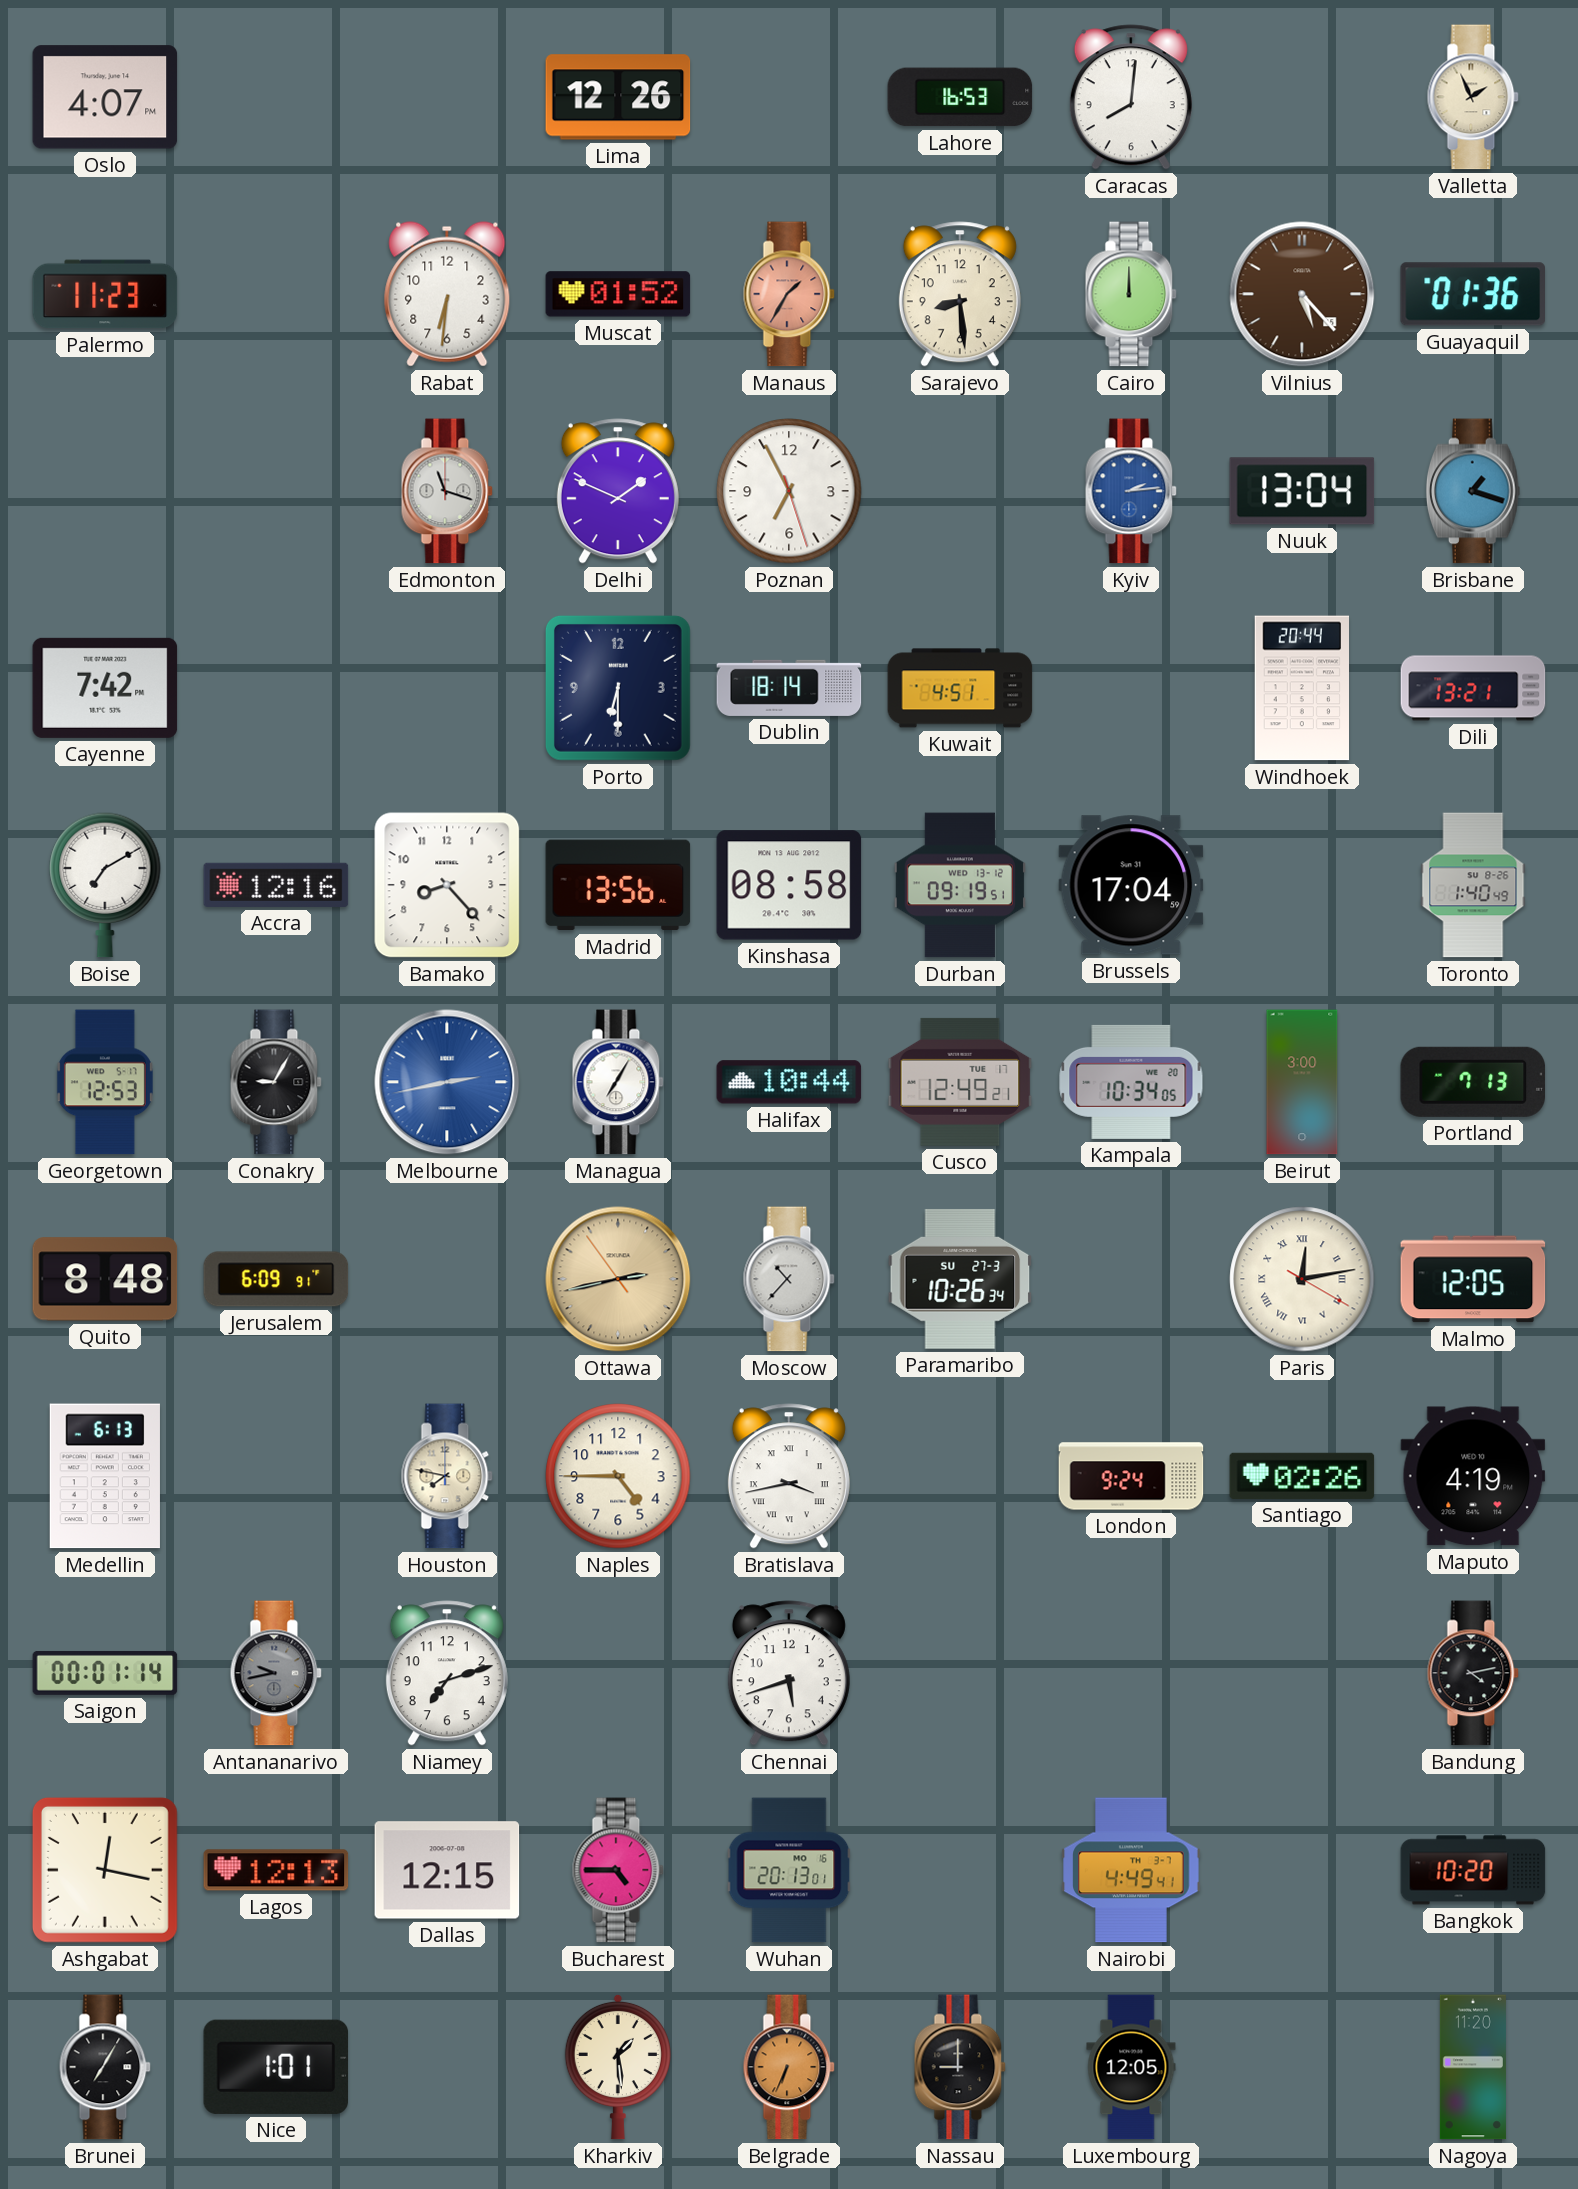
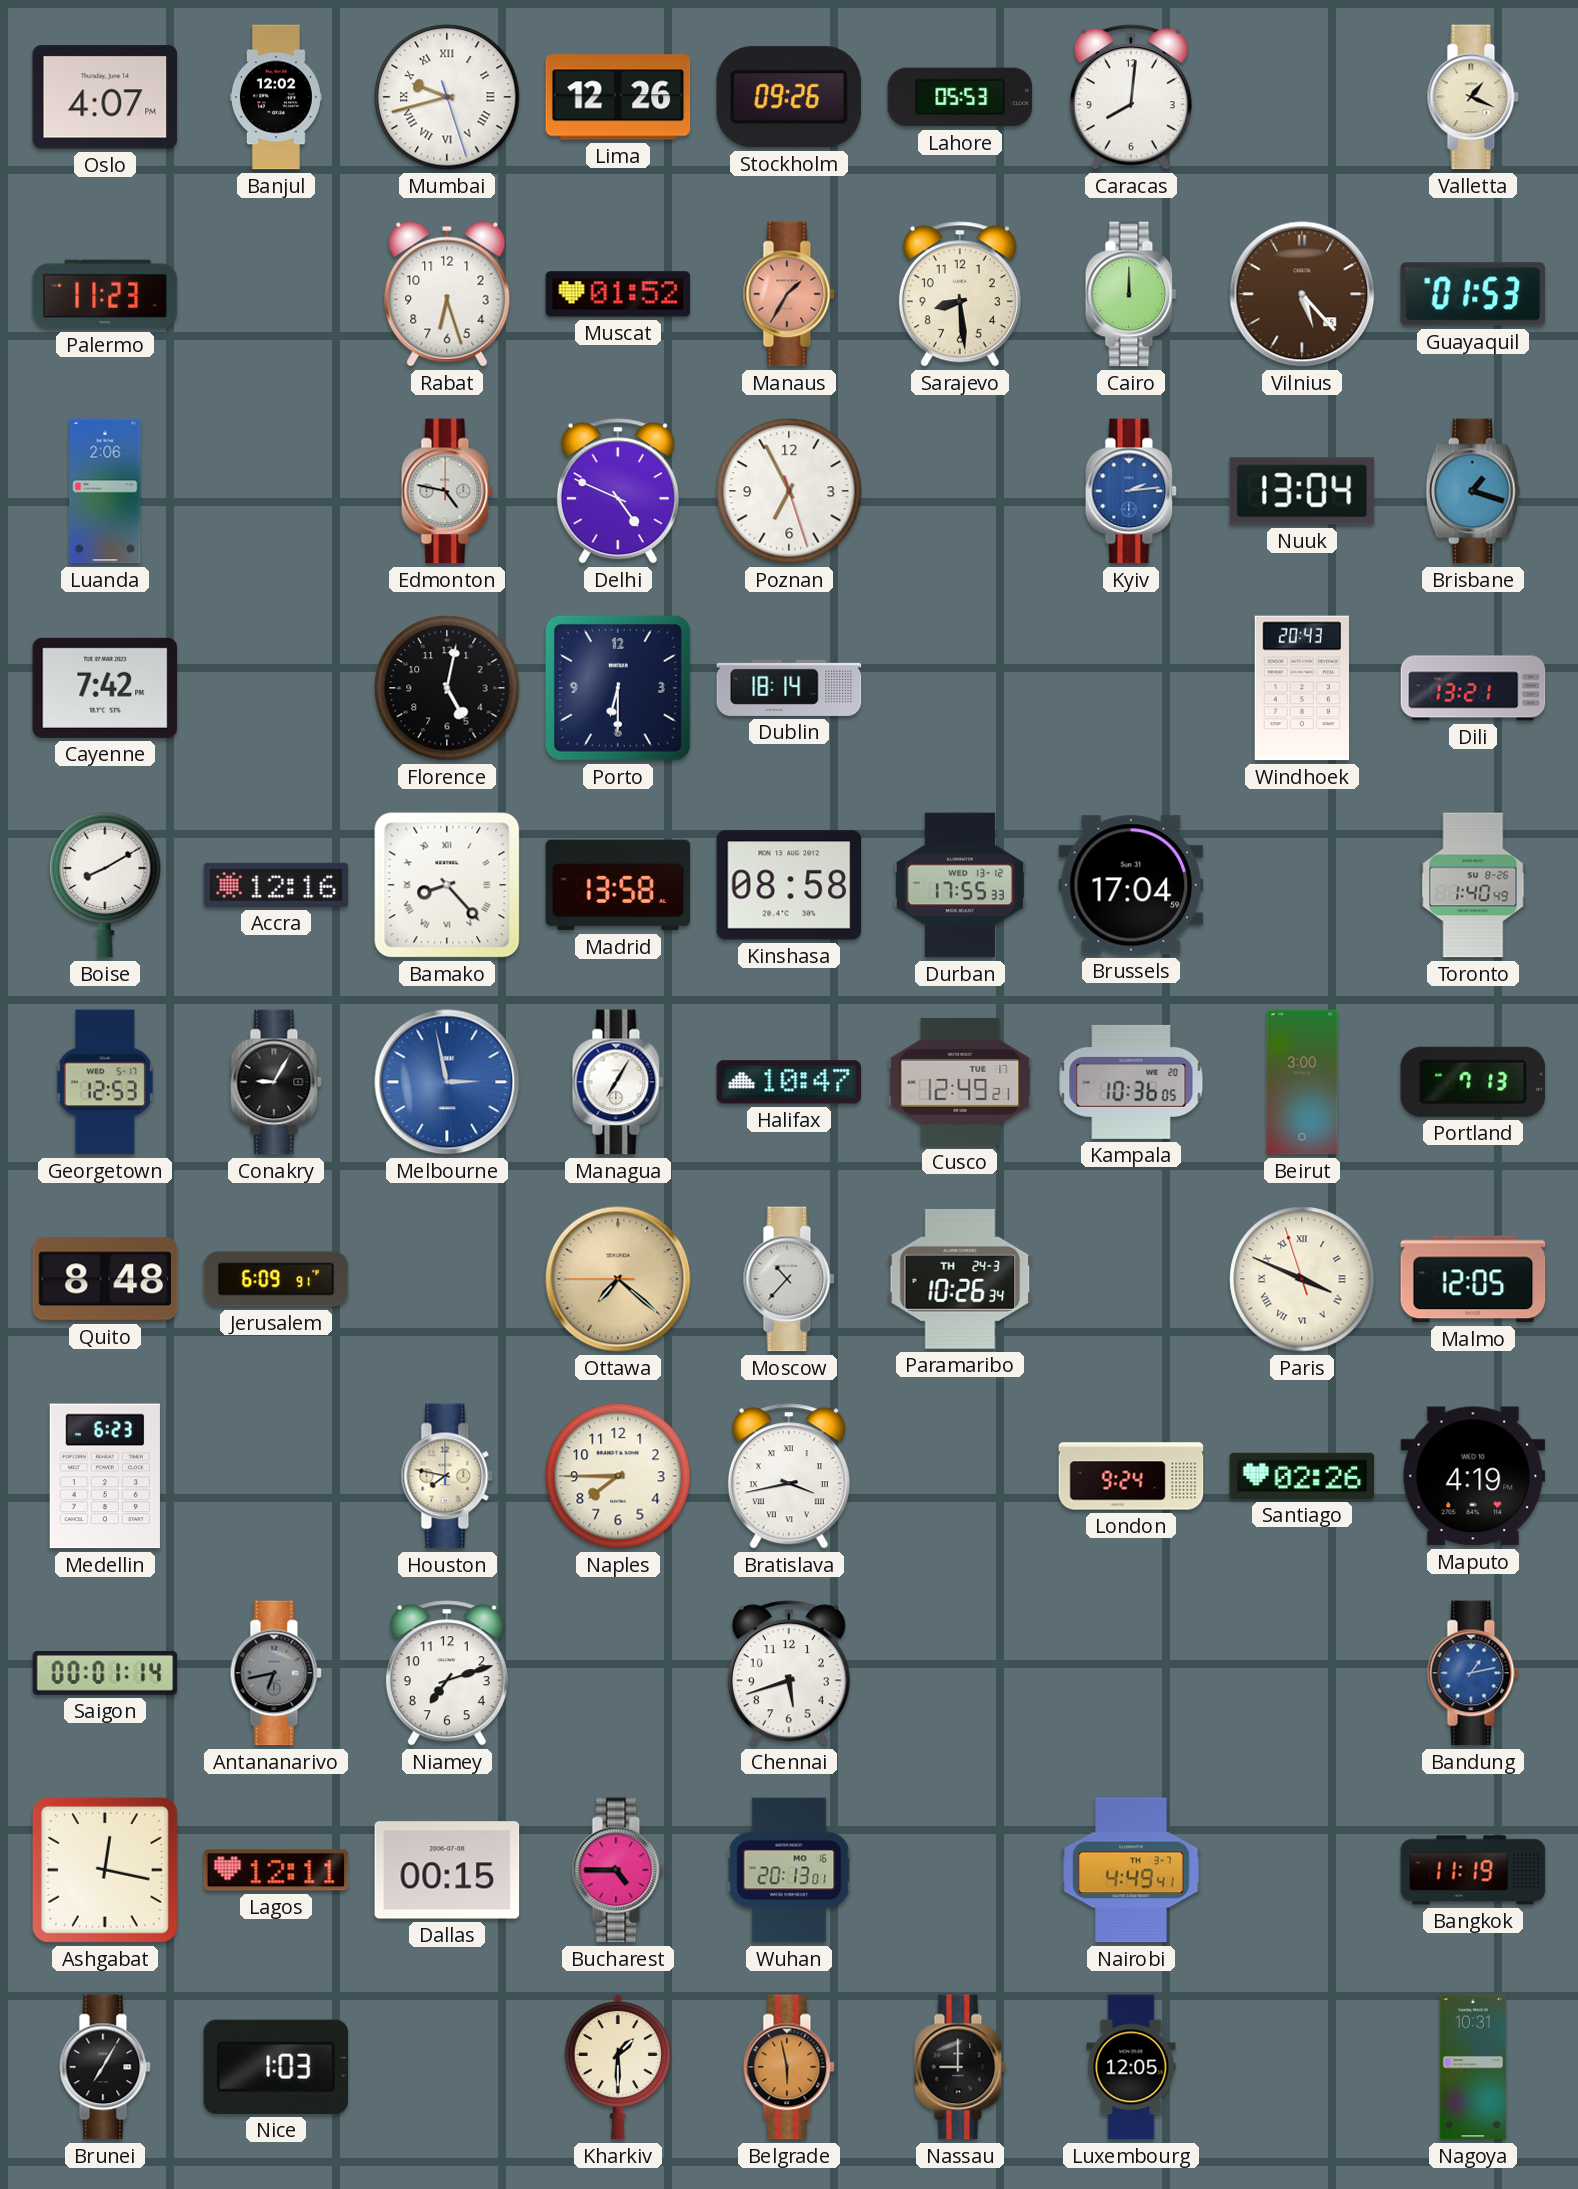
Banjul: none -> 12:02 (276, 97)
Mumbai: none -> 9:42 (447, 97)
Stockholm: none -> 09:26 (789, 97)
Lahore: 16:53 -> 05:53 (960, 97)
Valletta: 1:56 -> 1:19 (1473, 97)
Rabat: 6:31 -> 6:27 (447, 294)
Guayaquil: 01:36 -> 01:53 (1472, 294)
Luanda: none -> 2:06 (105, 491)
Edmonton: 11:18 -> 4:47 (447, 491)
Delhi: 1:49 -> 4:49 (618, 491)
Florence: none -> 5:02 (447, 688)
Kuwait: 4:51 -> none (960, 688)
Windhoek: 20:44 -> 20:43 (1302, 688)
Boise: 7:10 -> 8:10 (105, 885)
Bamako numerals: Arabic -> Roman (447, 885)
Madrid: 13:56 -> 13:58 (618, 885)
Durban: 09:19 -> 17:55 (960, 885)
Melbourne: 2:43 -> 2:58 (447, 1082)
Halifax: 10:44 -> 10:47 (789, 1082)
Kampala: 10:34 -> 10:36 (1131, 1082)
Ottawa: 2:42 -> 7:21 (618, 1279)
Paramaribo date: SU 27-3 -> TH 24-3 (960, 1279)
Paris: 12:13 -> 3:48 (1302, 1279)
Medellin: 6:13 -> 6:23 (105, 1476)
Naples: 4:45 -> 7:45 (618, 1476)
Antananarivo: 9:43 -> 6:43 (276, 1673)
Bandung: 4:13 -> 1:13 (1473, 1673)
Bandung dial: black -> blue (1473, 1673)
Lagos: 12:13 -> 12:11 (276, 1870)
Dallas: 12:15 -> 00:15 (447, 1870)
Bangkok: 10:20 -> 11:19 (1473, 1870)
Nice: 1:01 -> 1:03 (276, 2067)
Kharkiv: 1:29 -> 1:30 (618, 2067)
Belgrade: 6:34 -> 5:58 (789, 2067)
Nagoya: 11:20 -> 10:31 (1473, 2067)
